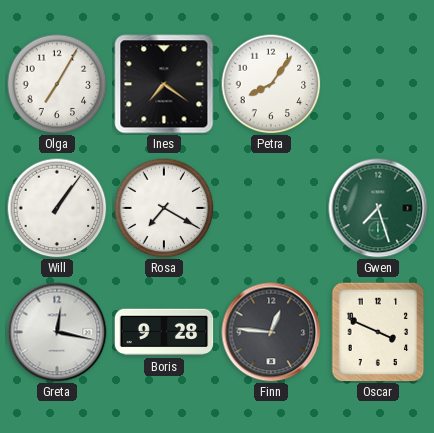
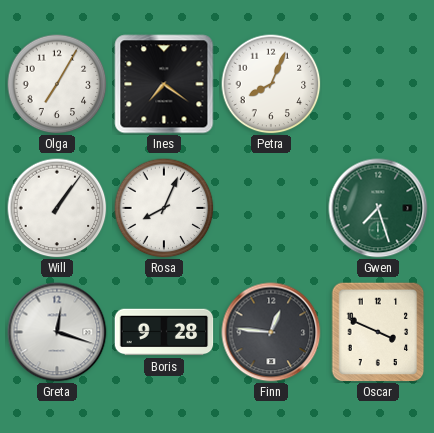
Petra: 8:06 -> 8:04 (271, 84)
Rosa: 7:20 -> 8:04 (164, 208)
Greta: 12:17 -> 12:18 (57, 332)
